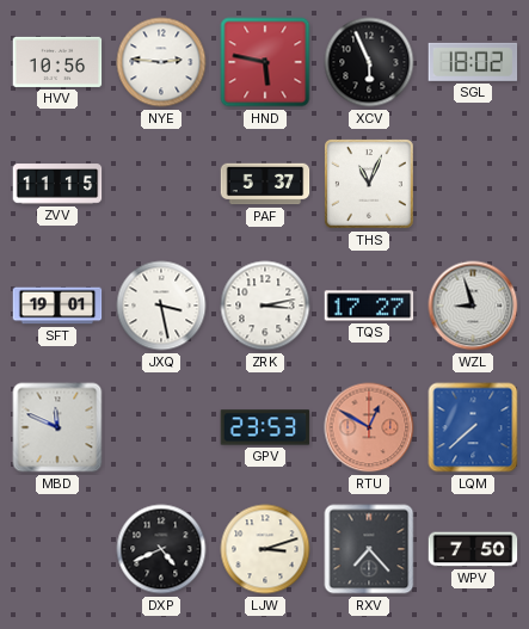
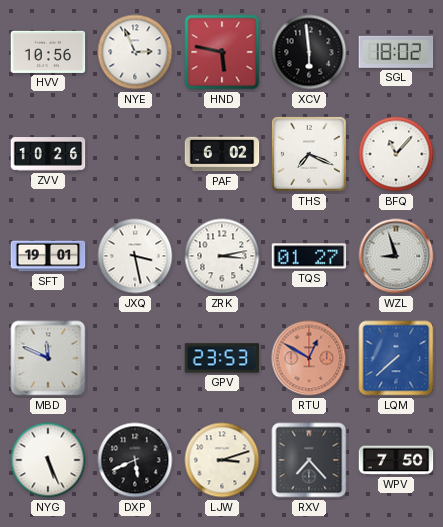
NYE: 2:46 -> 2:56 (135, 52)
XCV: 5:56 -> 5:59 (309, 52)
ZVV: 11:15 -> 10:26 (48, 154)
PAF: 5:37 -> 6:02 (222, 154)
THS: 11:04 -> 7:19 (310, 155)
BFQ: none -> 11:07 (396, 154)
TQS: 17:27 -> 01:27 (309, 256)
NYG: none -> 5:26 (48, 460)
DXP: 4:41 -> 5:41 (135, 460)
